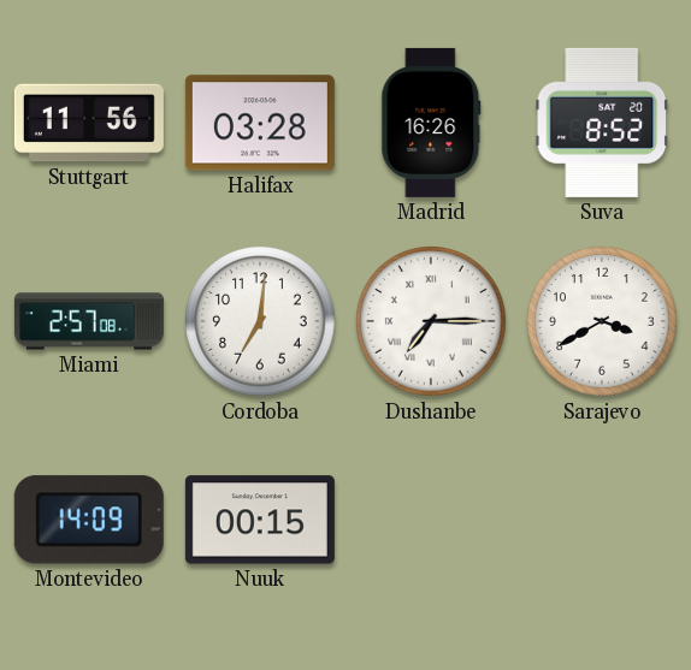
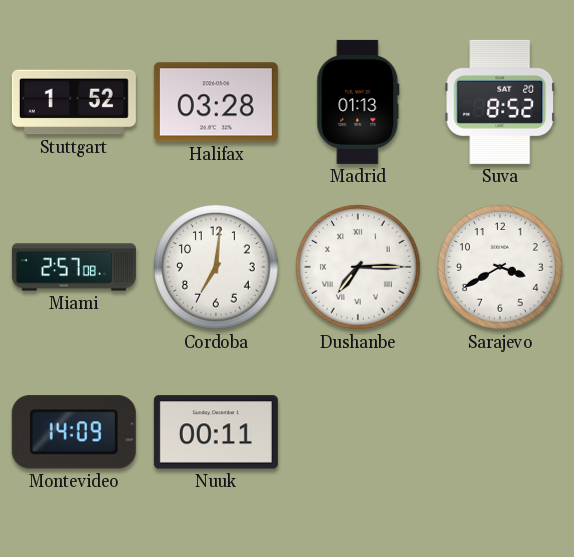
Stuttgart: 11:56 -> 1:52 (74, 102)
Madrid: 16:26 -> 01:13 (358, 102)
Nuuk: 00:15 -> 00:11 (216, 432)
